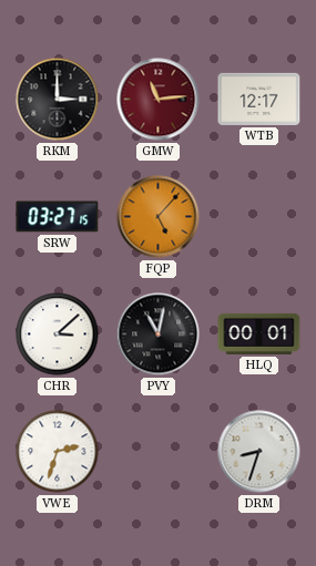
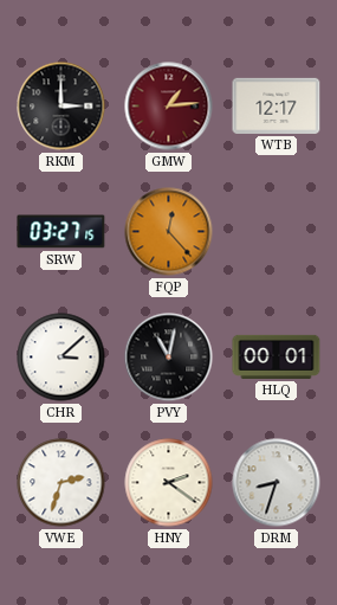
GMW: 11:14 -> 1:14 (169, 107)
FQP: 5:07 -> 12:23 (169, 232)
HNY: none -> 2:21 (169, 483)
